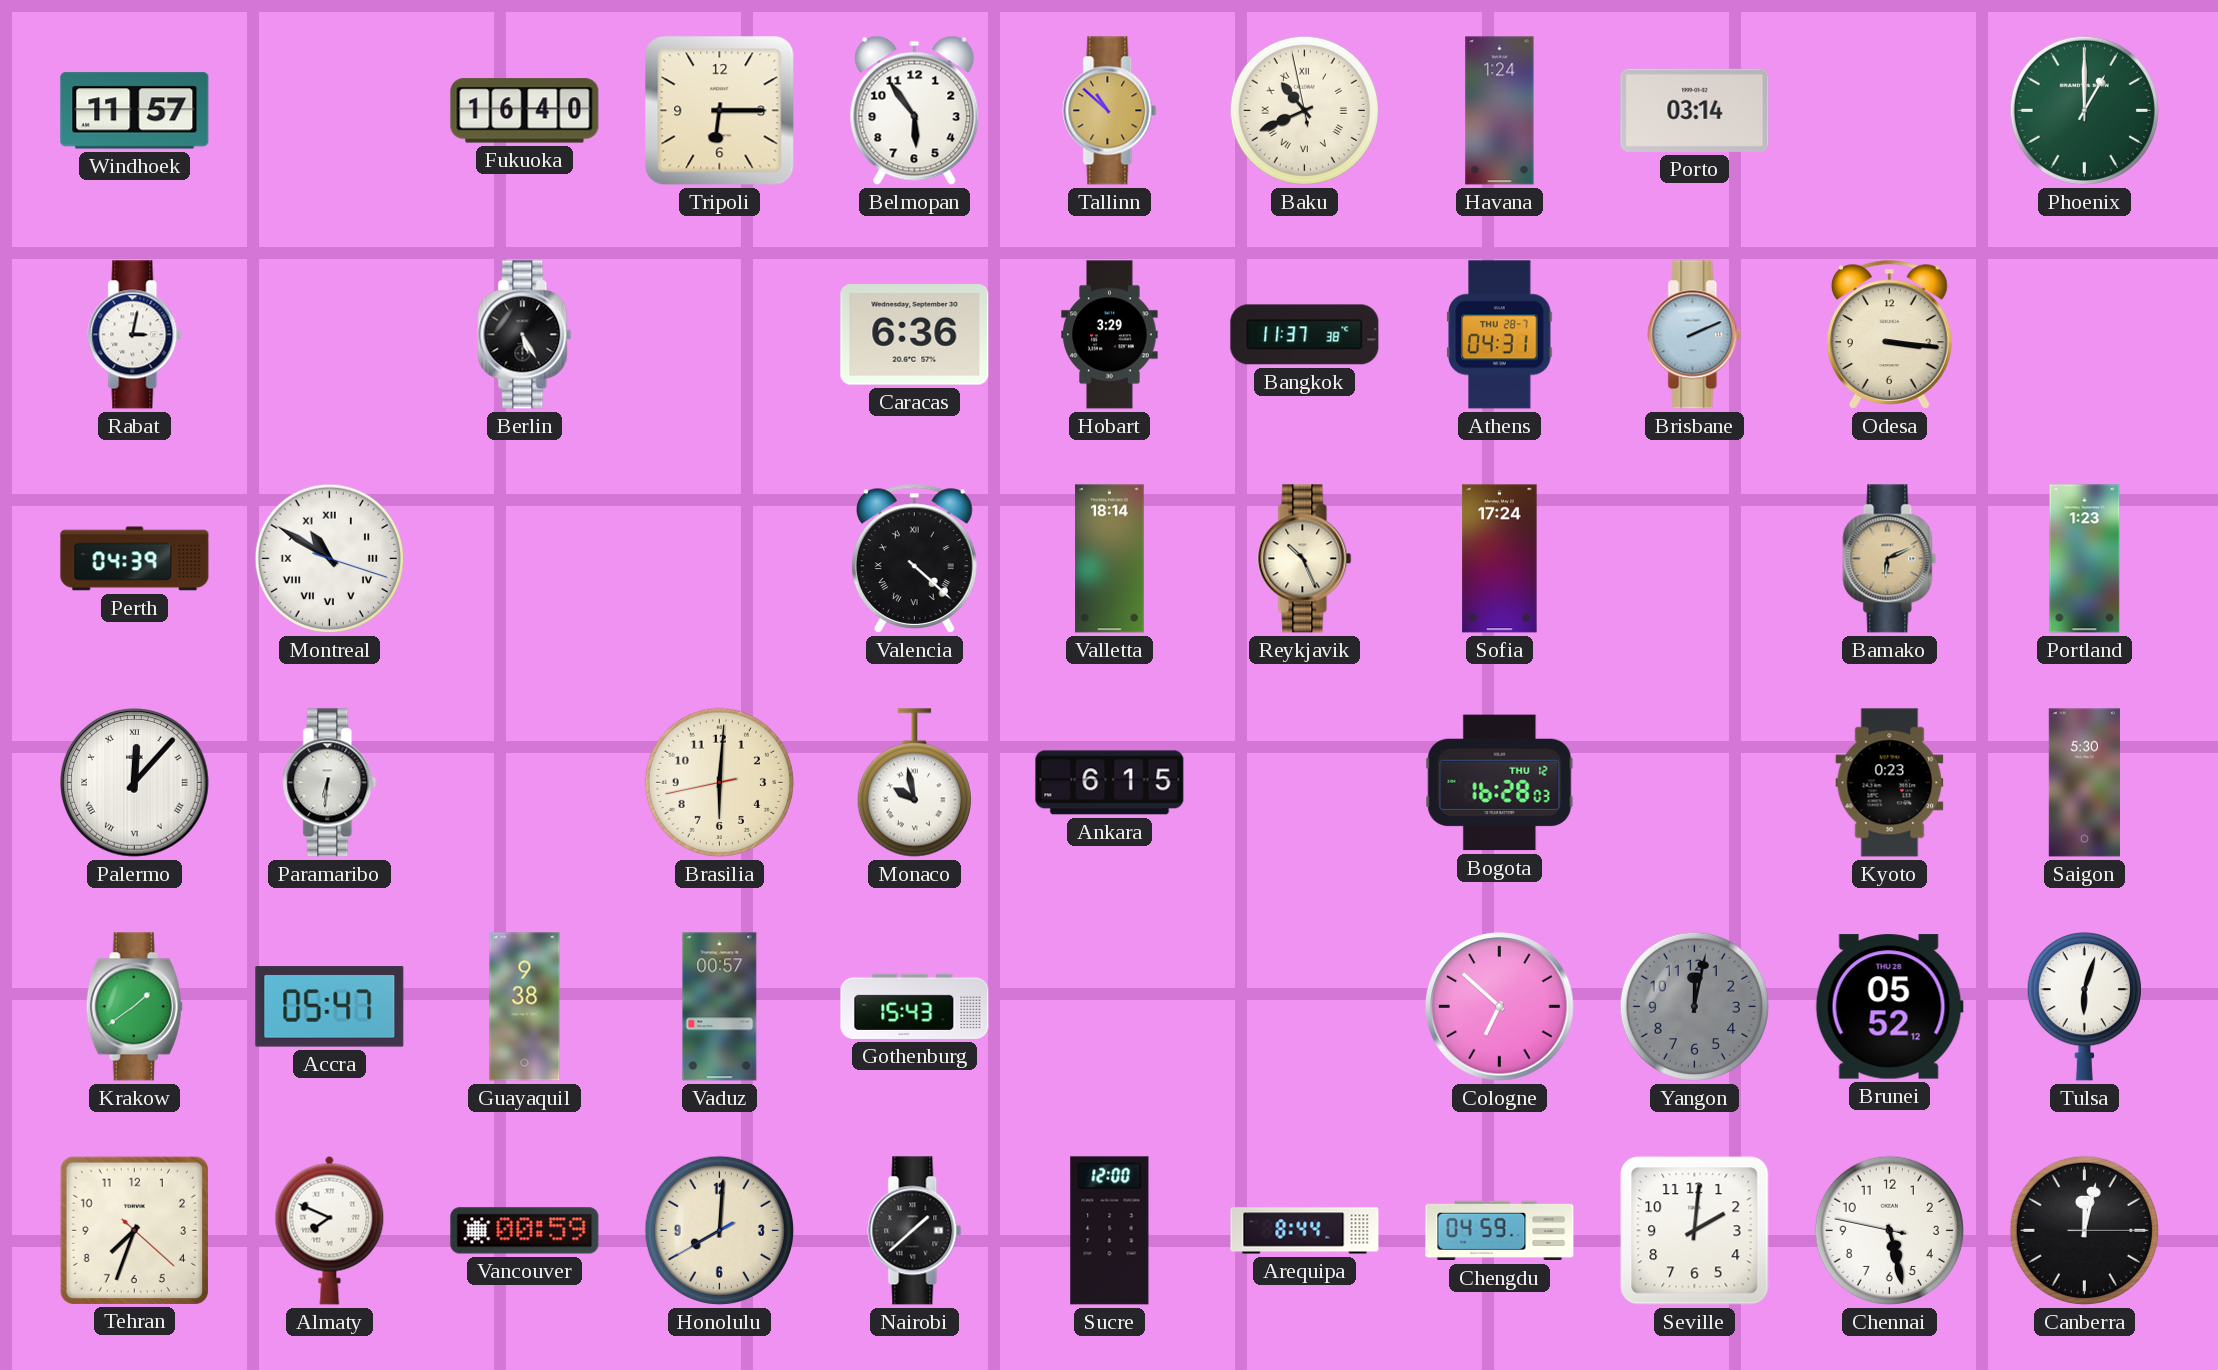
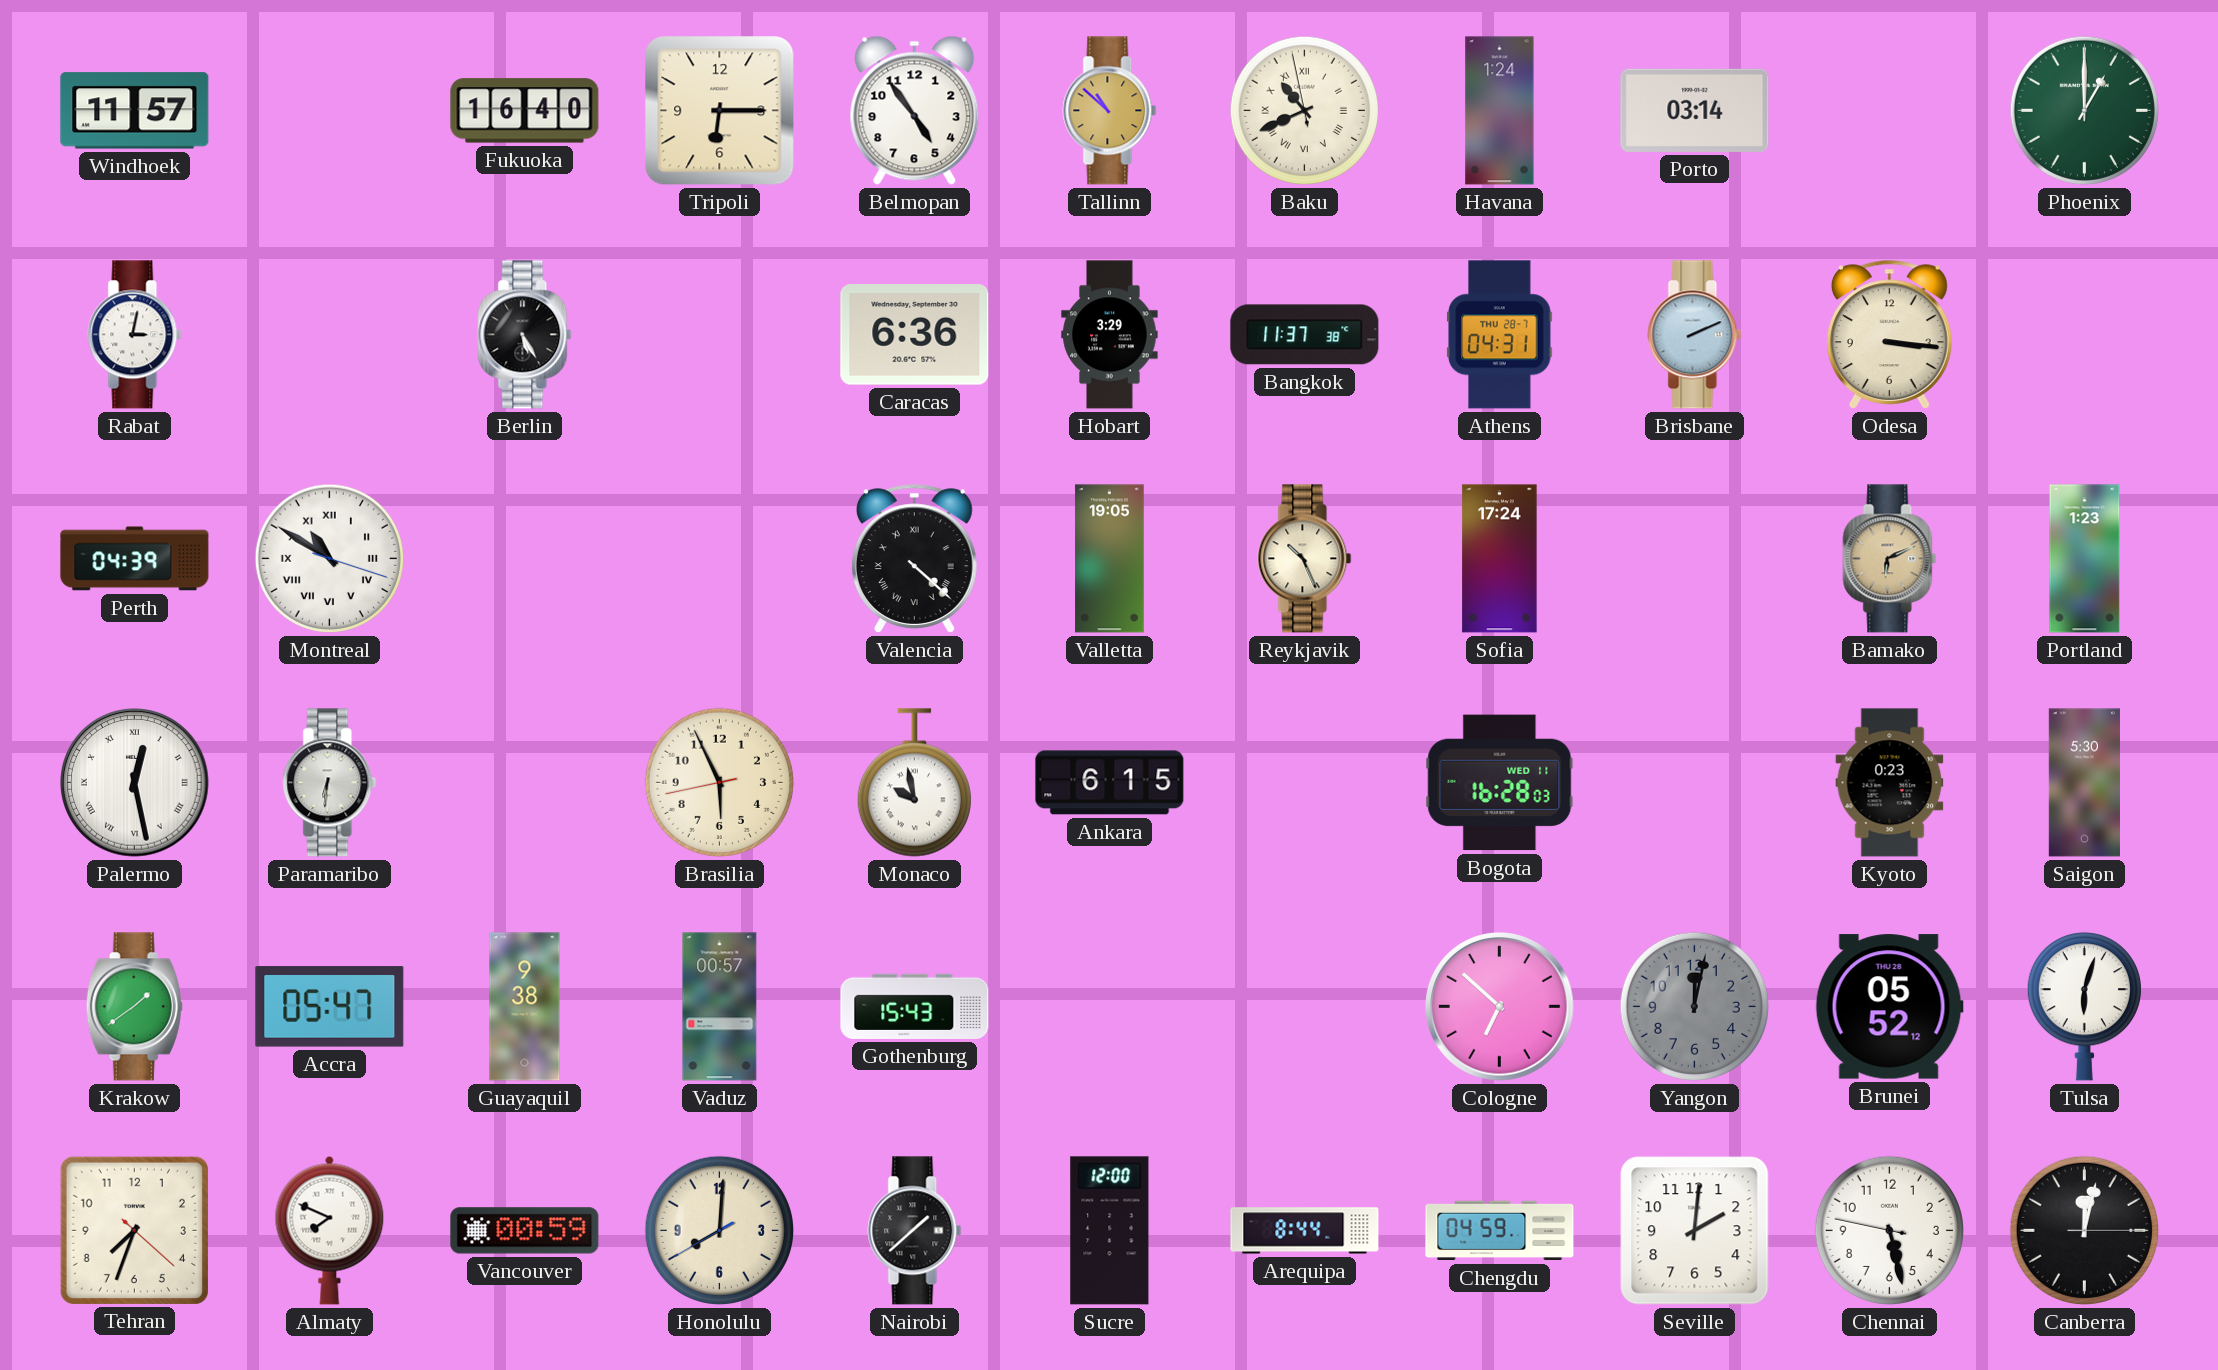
Belmopan: 5:54 -> 4:54 (915, 110)
Valletta: 18:14 -> 19:05 (1110, 559)
Palermo: 12:07 -> 12:28 (135, 783)
Brasilia: 6:00 -> 5:55 (719, 782)
Bogota date: THU 12 -> WED 11 (1500, 783)
